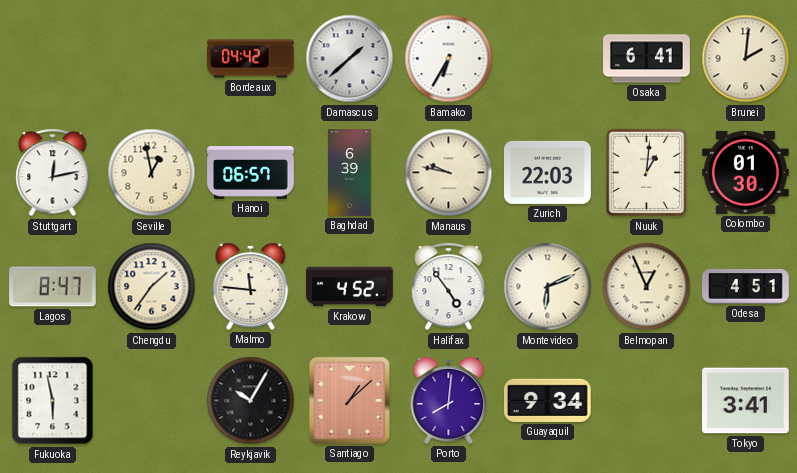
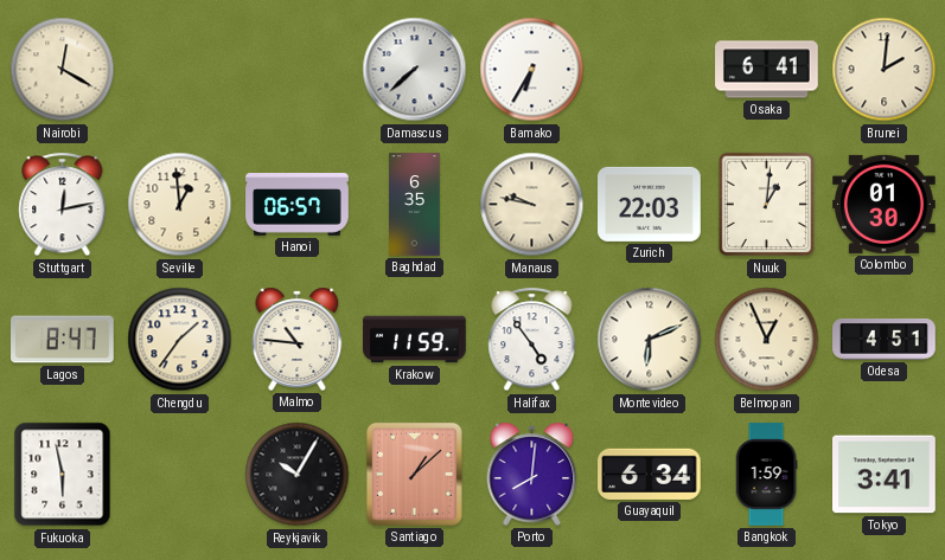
Nairobi: none -> 12:20 (63, 70)
Bordeaux: 04:42 -> none (251, 59)
Damascus: 1:38 -> 7:38 (415, 70)
Seville: 12:58 -> 12:59 (180, 205)
Baghdad: 6:39 -> 6:35 (415, 205)
Malmo: 11:46 -> 10:46 (298, 339)
Krakow: 4:52 -> 11:59 (415, 340)
Guayaquil: 9:34 -> 6:34 (650, 474)
Bangkok: none -> 1:59 (766, 475)
